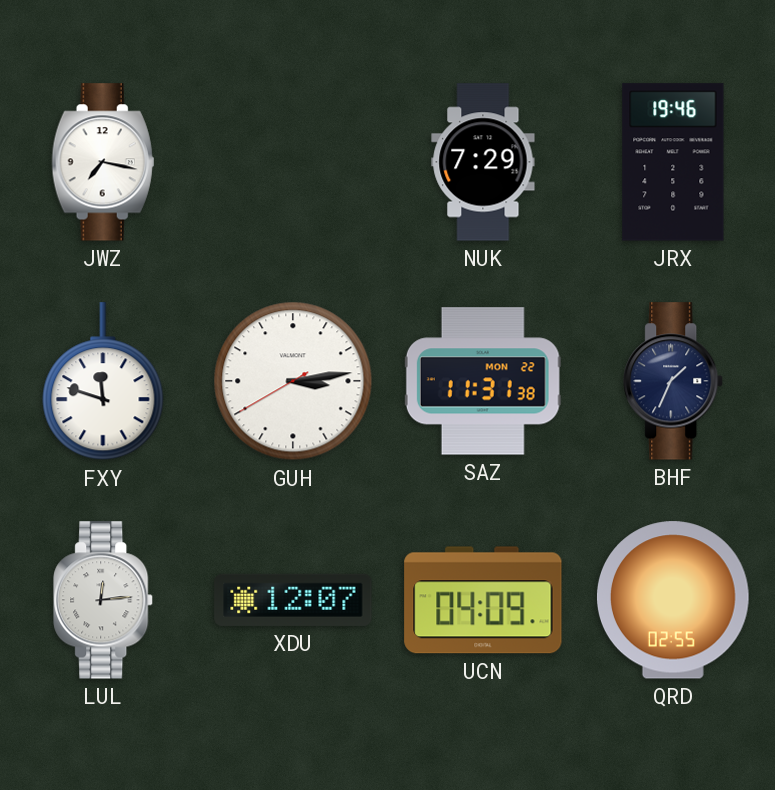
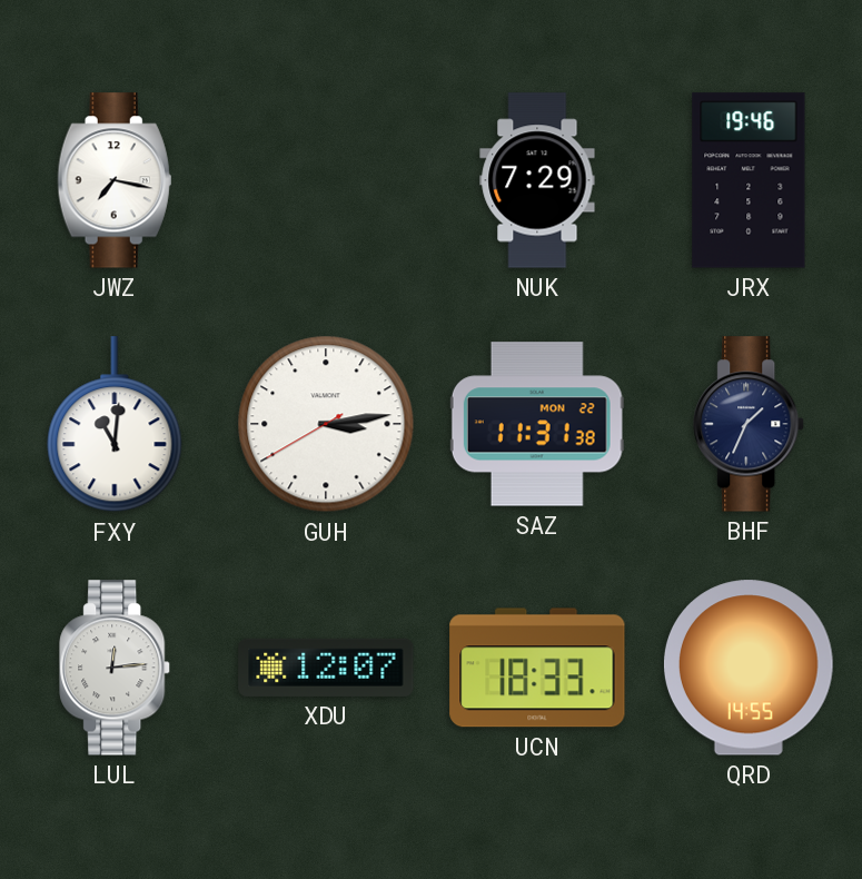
FXY: 11:48 -> 11:01 (115, 425)
UCN: 04:09 -> 18:33 (537, 668)
QRD: 02:55 -> 14:55 (749, 668)
